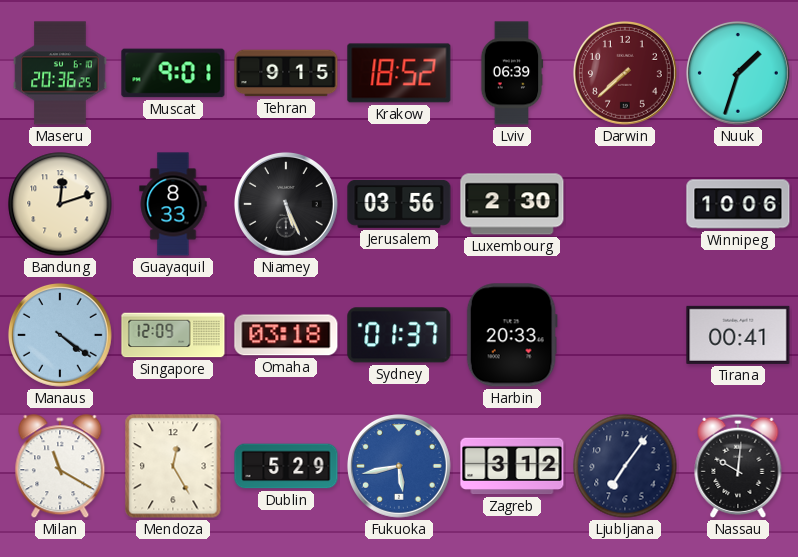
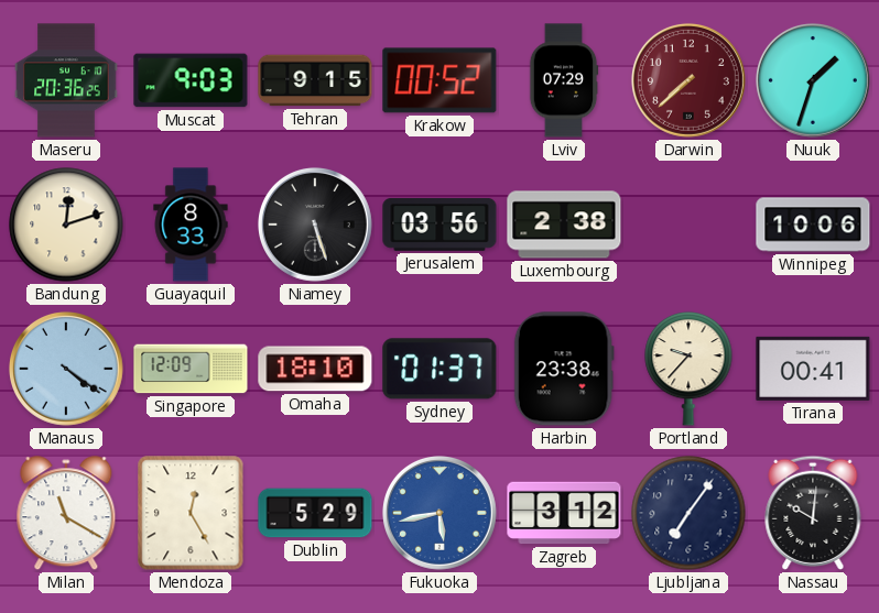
Muscat: 9:01 -> 9:03 (191, 80)
Krakow: 18:52 -> 00:52 (439, 80)
Lviv: 06:39 -> 07:29 (564, 80)
Niamey: 5:26 -> 5:27 (315, 225)
Luxembourg: 2:30 -> 2:38 (564, 225)
Omaha: 03:18 -> 18:10 (315, 369)
Harbin: 20:33 -> 23:38 (564, 369)
Portland: none -> 9:37 (688, 369)
